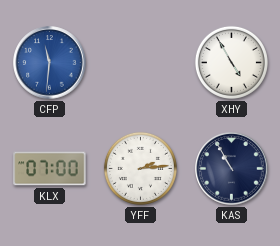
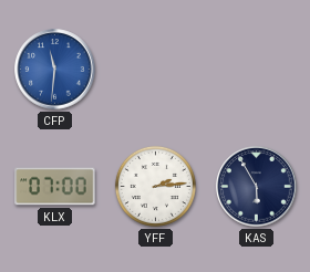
XHY: 4:55 -> none (231, 62)
KAS: 10:55 -> 5:55 (257, 187)
